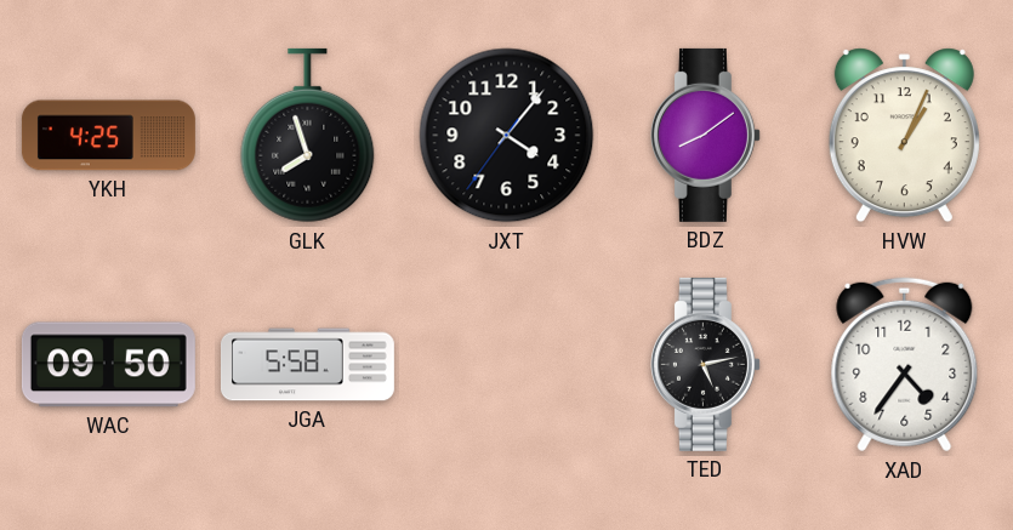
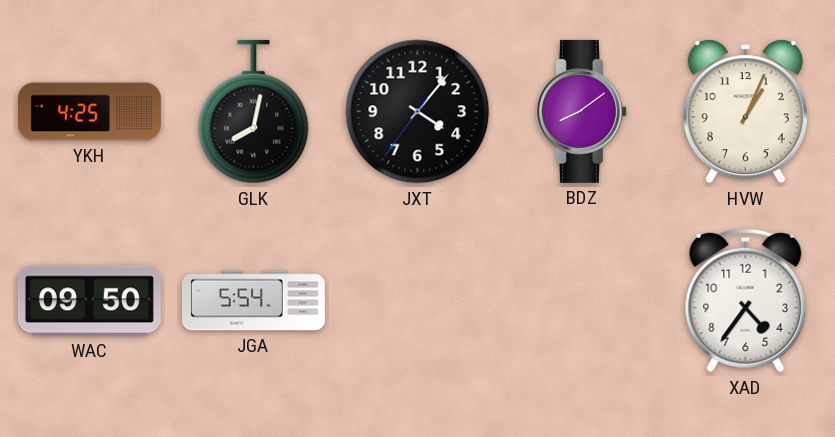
GLK: 7:57 -> 8:02 (254, 112)
JGA: 5:58 -> 5:54 (253, 301)
TED: 5:13 -> none (705, 364)
